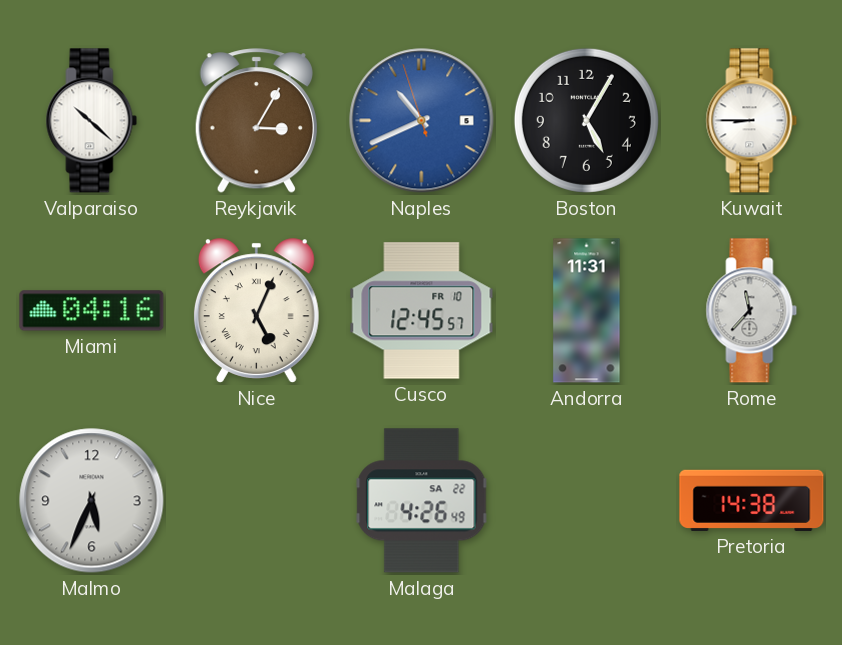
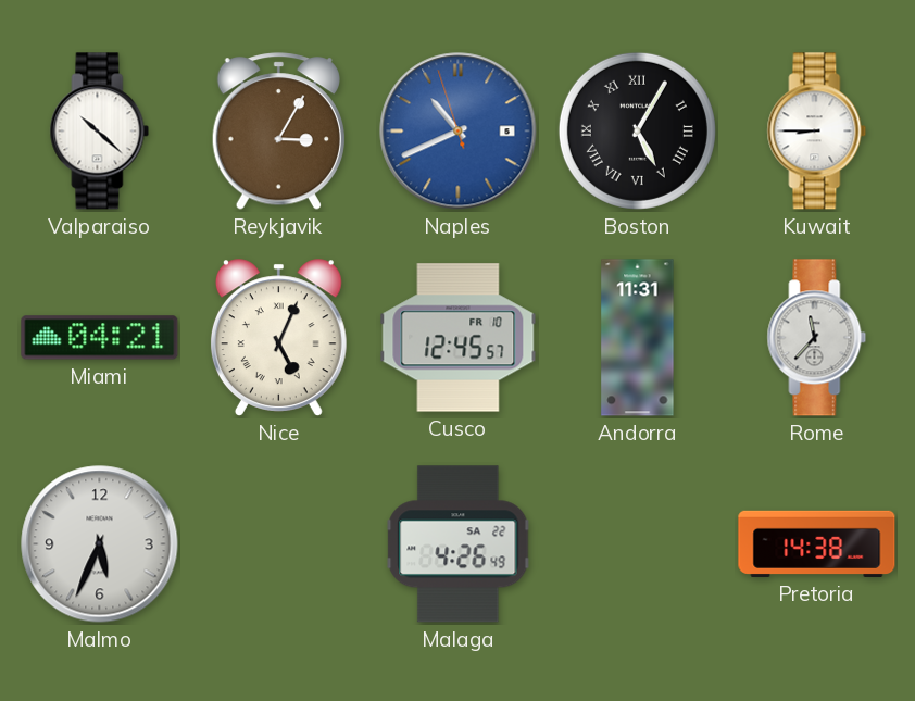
Boston numerals: Arabic -> Roman (637, 130)
Miami: 04:16 -> 04:21 (100, 338)
